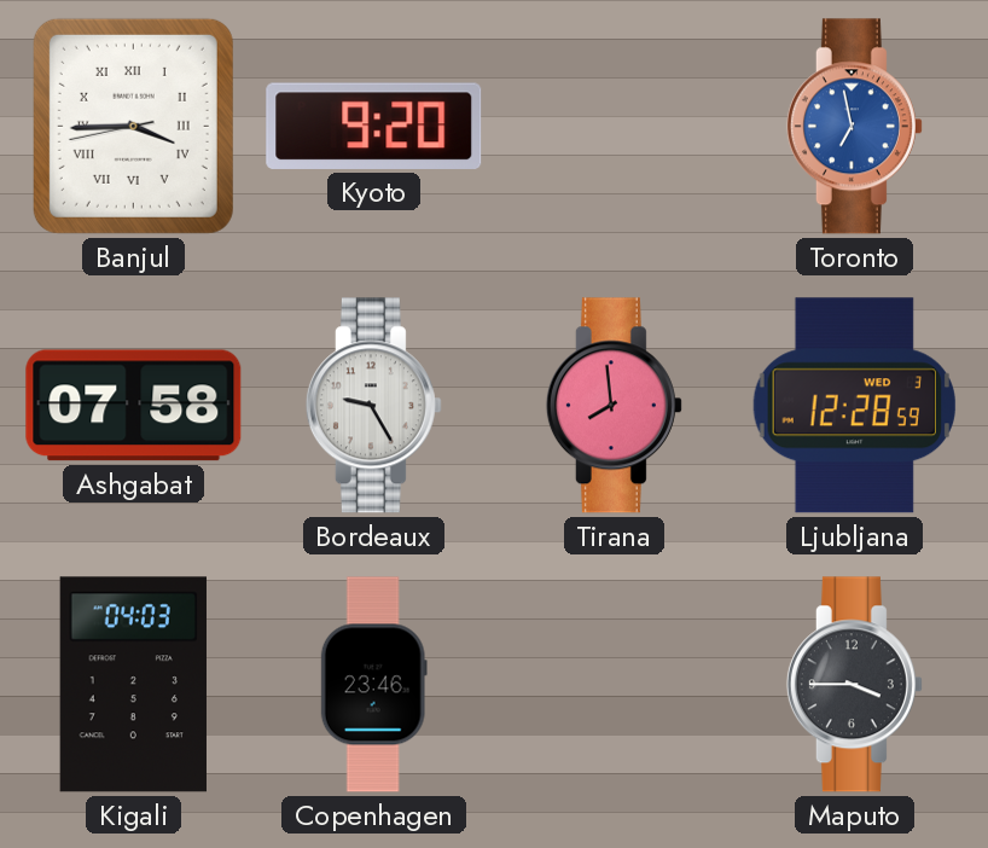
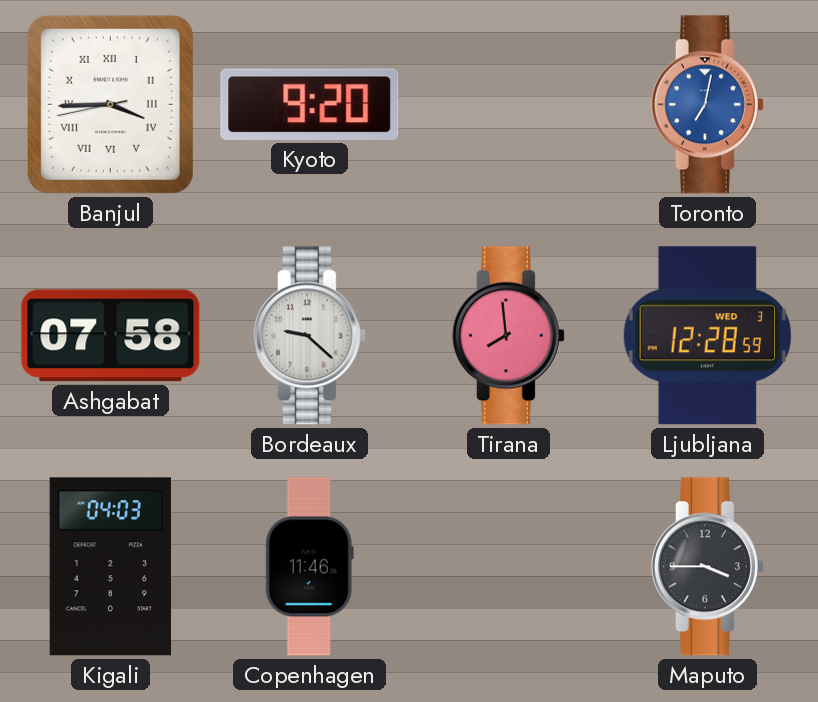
Toronto: 6:58 -> 7:02 (707, 105)
Bordeaux: 9:25 -> 9:22 (309, 336)
Copenhagen: 23:46 -> 11:46 (309, 567)
